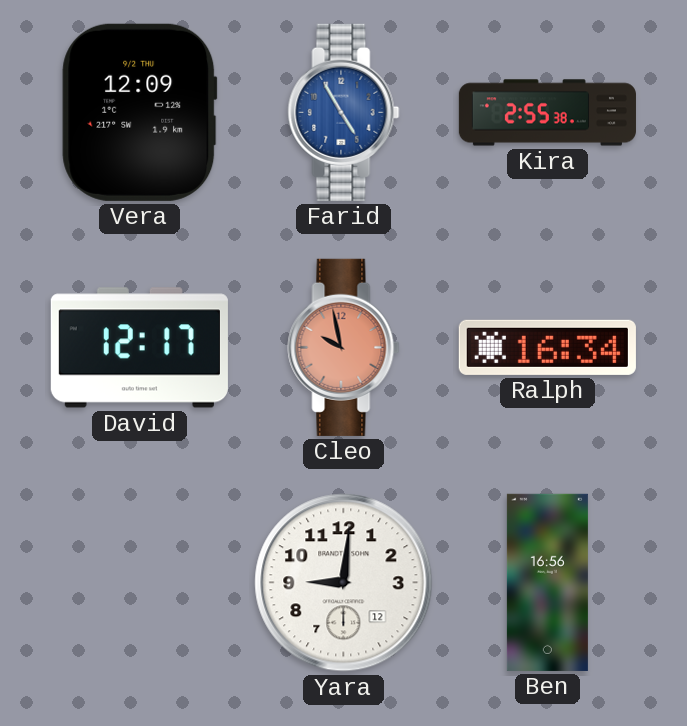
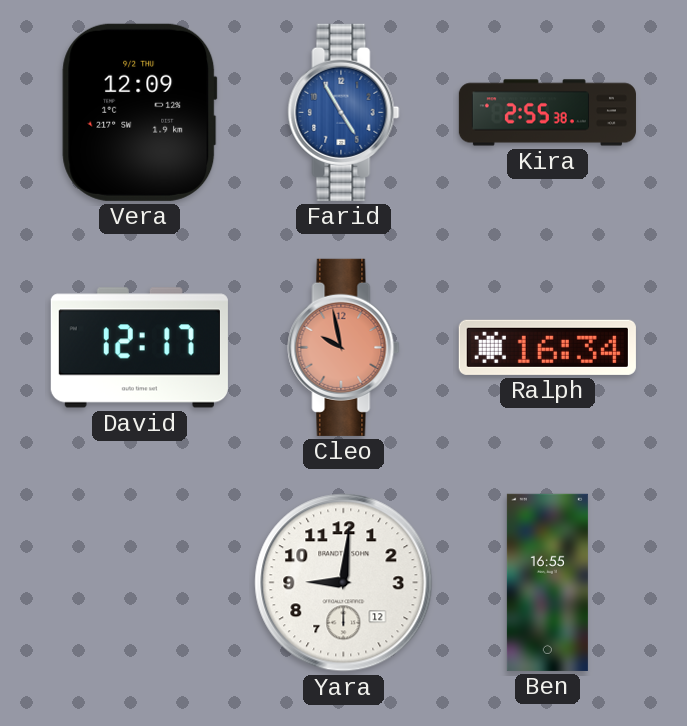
Ben: 16:56 -> 16:55 (547, 582)
